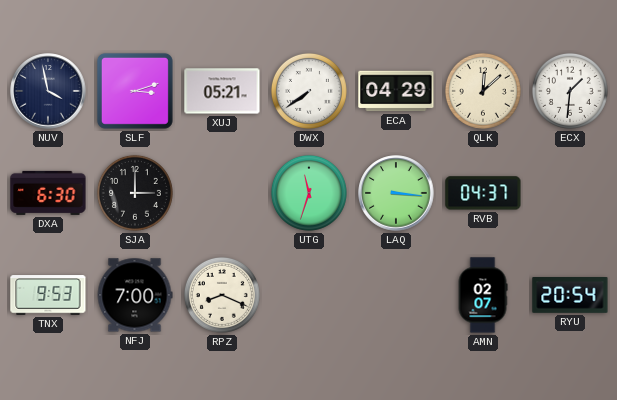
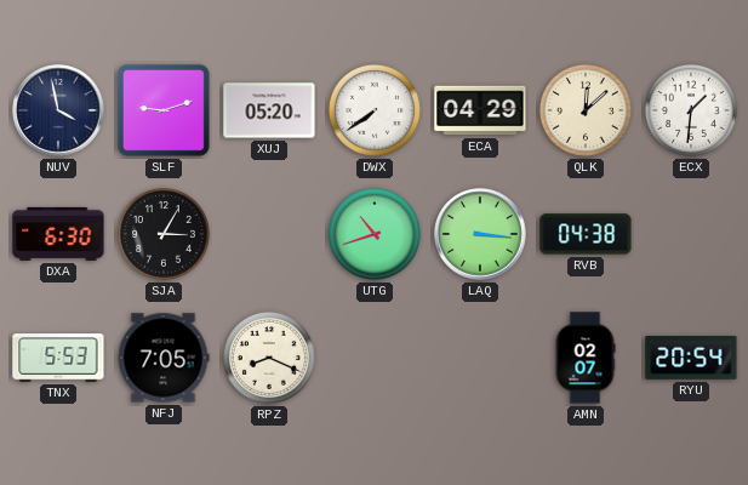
SLF: 3:12 -> 9:12 (164, 110)
XUJ: 05:21 -> 05:20 (269, 110)
SJA: 3:00 -> 3:05 (164, 234)
UTG: 11:33 -> 10:42 (375, 234)
RVB: 04:37 -> 04:38 (586, 234)
TNX: 9:53 -> 5:53 (58, 358)
NFJ: 7:00 -> 7:05 (164, 358)
